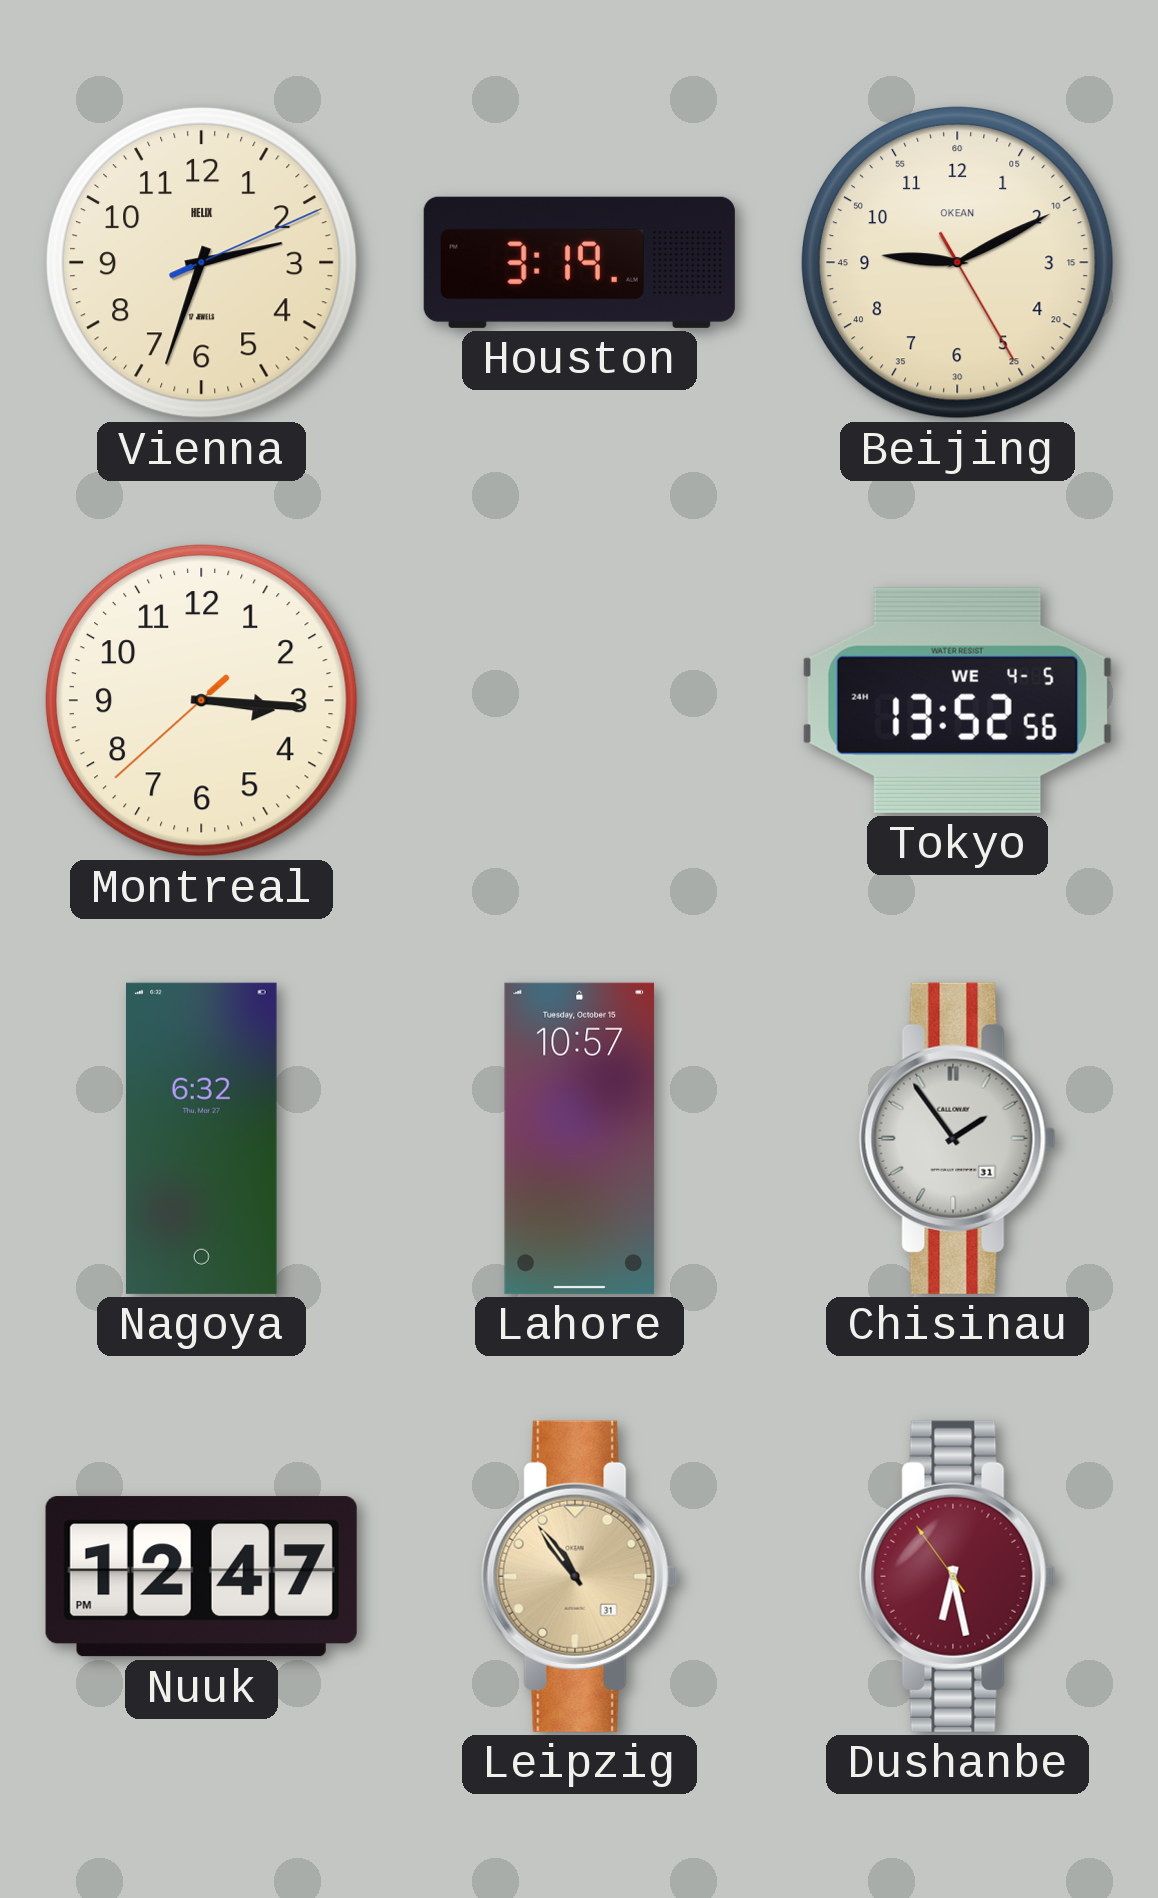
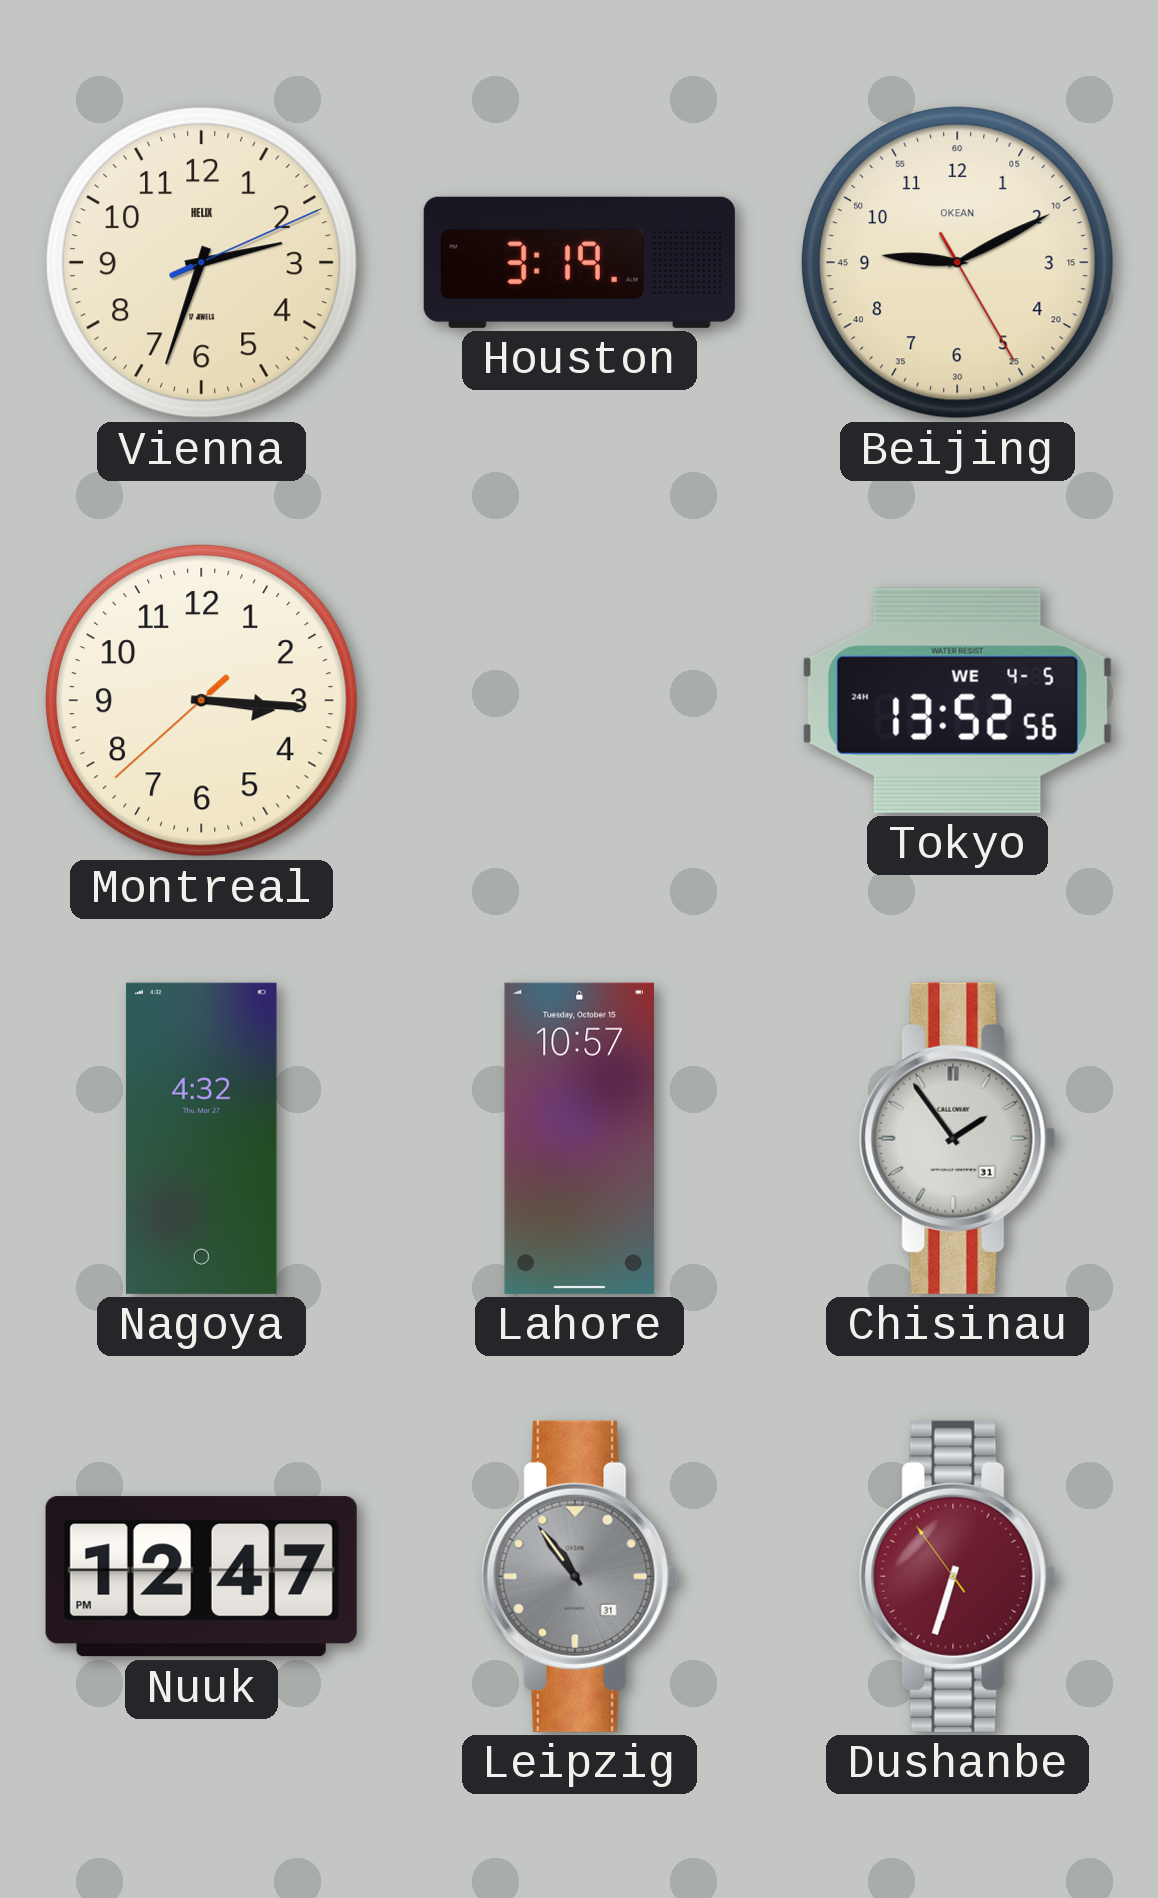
Nagoya: 6:32 -> 4:32 (201, 1138)
Leipzig dial: champagne -> grey (579, 1576)
Dushanbe: 6:27 -> 6:32 (957, 1576)
